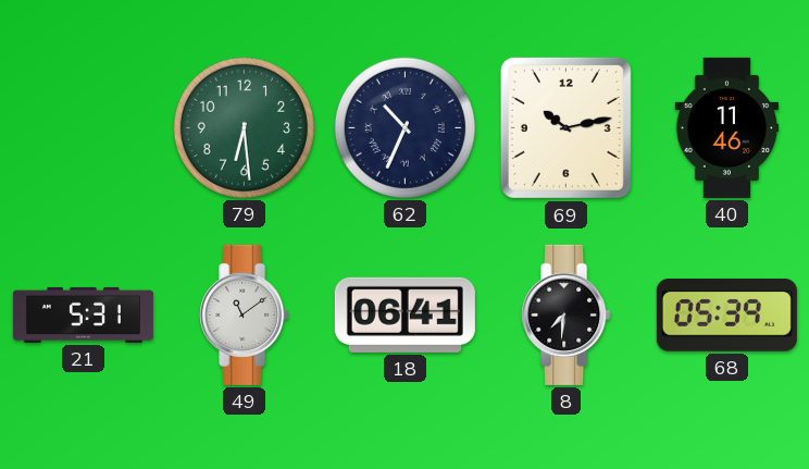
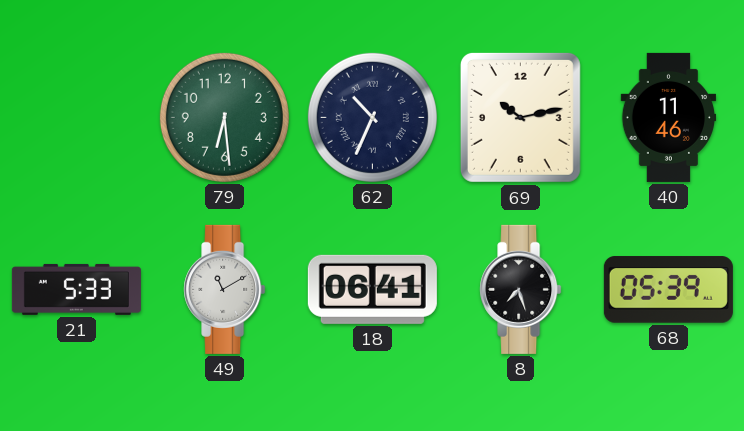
21: 5:31 -> 5:33 (76, 289)
49: 11:09 -> 11:10 (225, 289)
8: 7:31 -> 7:27 (521, 289)
